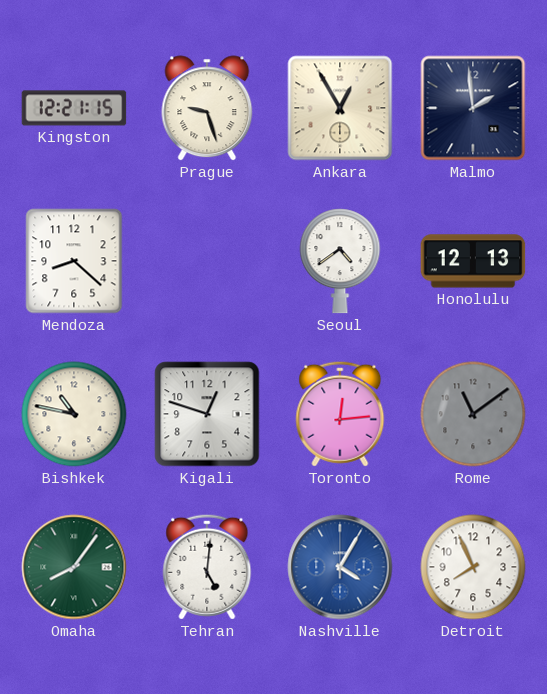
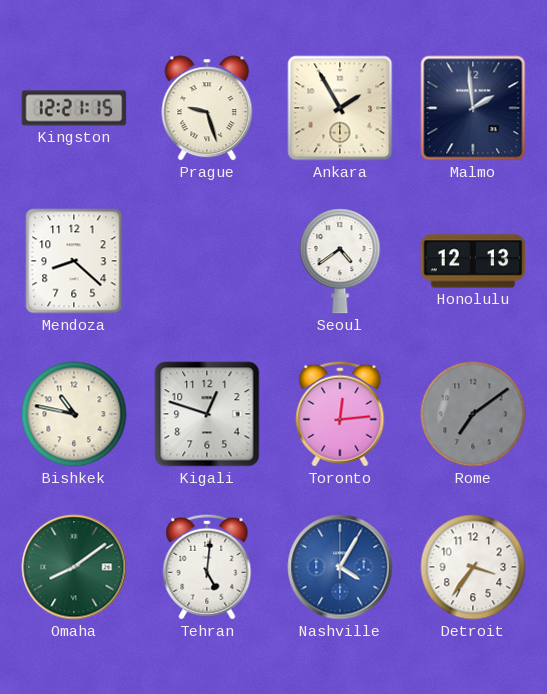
Ankara: 12:55 -> 1:55 (340, 108)
Rome: 11:09 -> 7:09 (473, 414)
Omaha: 8:06 -> 8:09 (74, 567)
Detroit: 7:56 -> 3:36 (473, 567)
